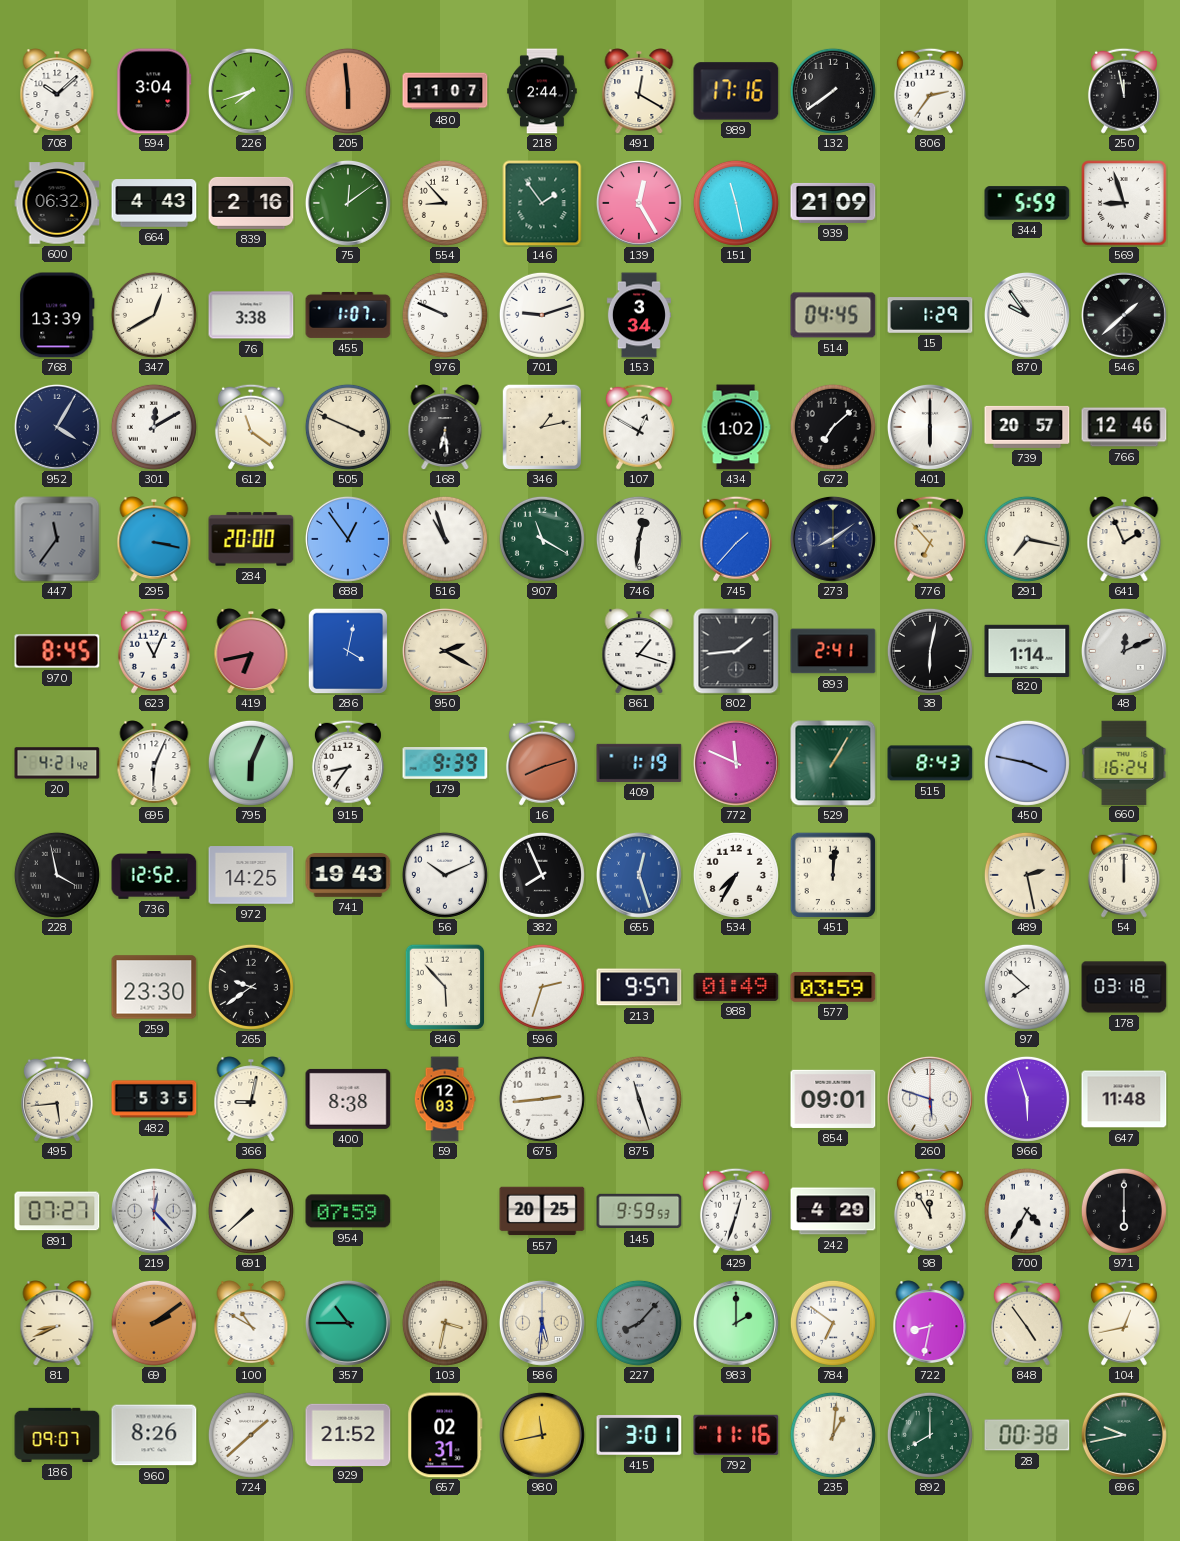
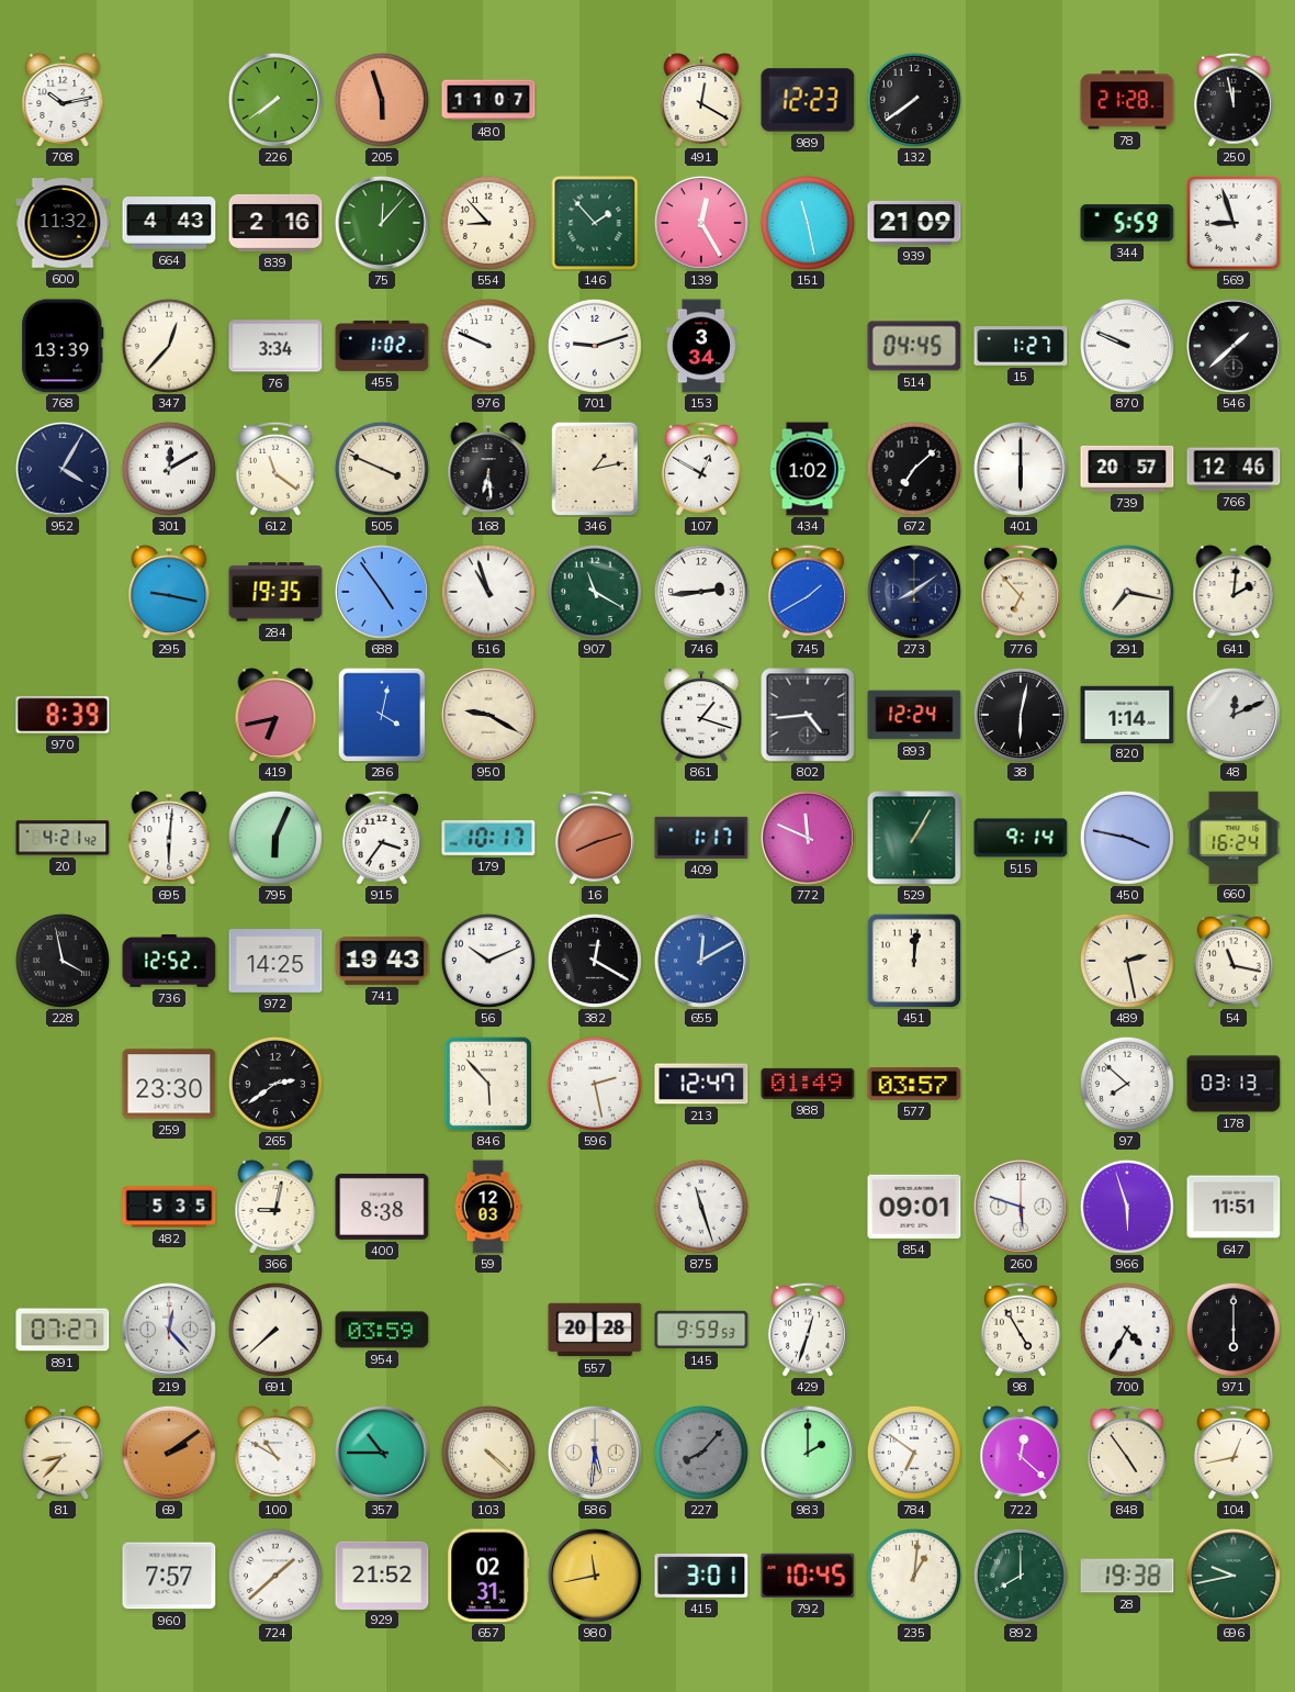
708: 10:08 -> 10:13 (63, 100)
594: 3:04 -> none (154, 91)
226: 7:42 -> 7:39 (275, 100)
205: 5:59 -> 5:57 (382, 100)
218: 2:44 -> none (542, 91)
989: 17:16 -> 12:23 (808, 100)
806: 2:36 -> none (930, 91)
78: none -> 21:28 (1127, 100)
600: 06:32 -> 11:32 (63, 223)
75: 12:09 -> 12:07 (382, 223)
146: 1:54 -> 1:53 (595, 223)
347: 12:40 -> 12:37 (169, 346)
76: 3:38 -> 3:34 (275, 346)
455: 1:07 -> 1:02 (382, 346)
15: 1:29 -> 1:27 (1021, 346)
870: 9:54 -> 9:49 (1127, 346)
447: 11:36 -> none (57, 539)
295: 3:17 -> 9:17 (169, 592)
284: 20:00 -> 19:35 (275, 592)
688: 12:54 -> 4:54 (382, 592)
746: 12:31 -> 2:44 (701, 592)
745: 1:37 -> 1:40 (808, 592)
641: 1:56 -> 2:01 (1234, 592)
970: 8:45 -> 8:39 (63, 715)
623: 11:04 -> none (154, 651)
950: 2:20 -> 9:20 (488, 715)
802: 1:44 -> 4:44 (808, 715)
893: 2:41 -> 12:24 (914, 715)
695: 6:04 -> 6:01 (169, 838)
915: 8:36 -> 3:36 (382, 838)
179: 9:39 -> 10:17 (488, 839)
409: 1:19 -> 1:17 (701, 838)
515: 8:43 -> 9:14 (1021, 838)
382: 7:56 -> 12:20 (595, 961)
655: 12:27 -> 12:10 (701, 961)
534: 7:35 -> none (736, 875)
54: 12:00 -> 11:17 (1234, 961)
265: 9:39 -> 2:39 (275, 1084)
596: 2:33 -> 2:28 (595, 1084)
213: 9:57 -> 12:47 (701, 1084)
577: 03:59 -> 03:57 (914, 1085)
178: 03:18 -> 03:13 (1234, 1084)
495: 5:44 -> none (57, 1099)
675: 2:44 -> none (542, 1099)
647: 11:48 -> 11:51 (1234, 1207)
954: 07:59 -> 03:59 (382, 1330)
557: 20:25 -> 20:28 (595, 1330)
242: 4:29 -> none (833, 1211)
98: 11:55 -> 4:55 (1021, 1330)
81: 8:41 -> 8:37 (63, 1453)
103: 3:32 -> 4:22 (488, 1453)
722: 8:32 -> 12:22 (1021, 1453)
186: 09:07 -> none (57, 1435)
960: 8:26 -> 7:57 (169, 1576)
792: 11:16 -> 10:45 (808, 1576)
28: 00:38 -> 19:38 (1127, 1576)
